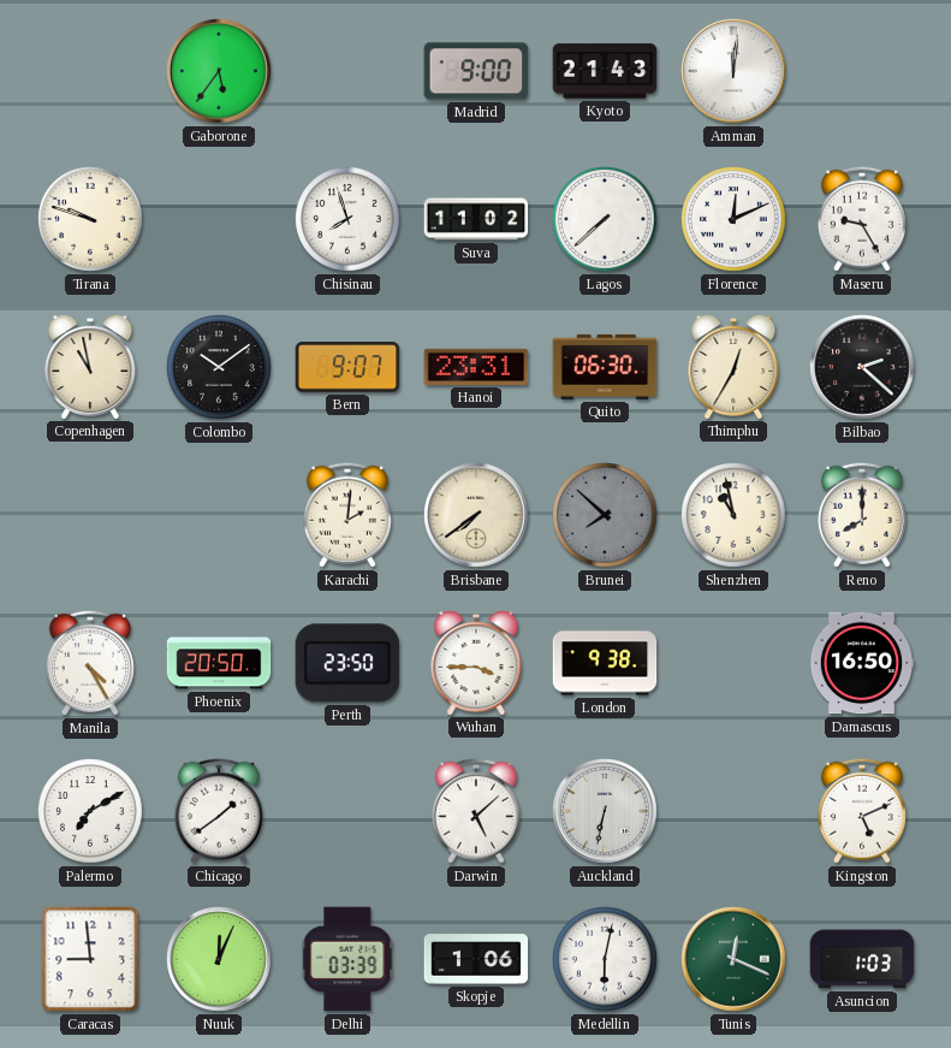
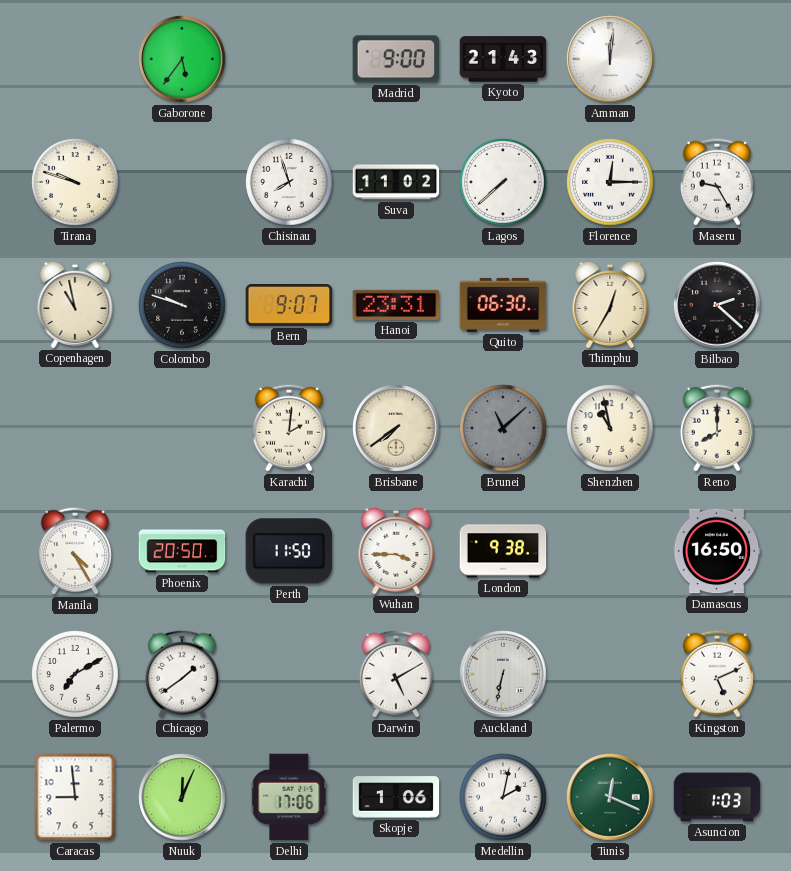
Florence: 12:11 -> 12:15 (610, 182)
Colombo: 10:09 -> 9:48 (182, 305)
Brunei: 7:52 -> 11:08 (503, 428)
Perth: 23:50 -> 11:50 (289, 551)
Darwin: 5:08 -> 5:10 (396, 674)
Delhi: 03:39 -> 17:06 (289, 797)
Medellin: 6:02 -> 2:02 (503, 797)
